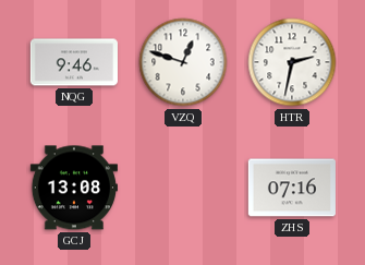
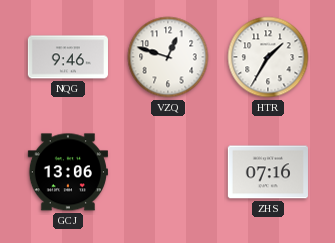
HTR: 2:32 -> 1:35 (268, 57)
GCJ: 13:08 -> 13:06 (68, 172)
